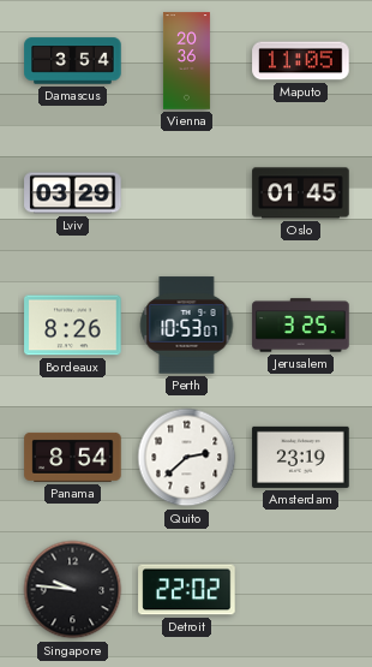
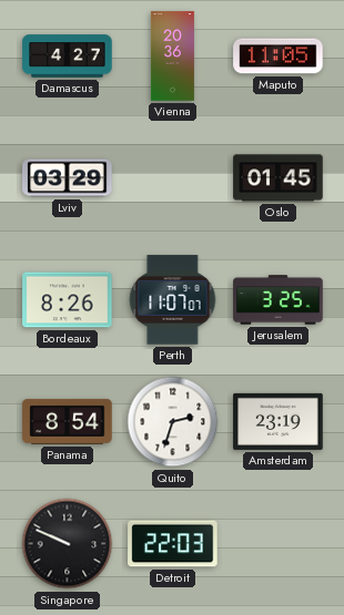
Damascus: 3:54 -> 4:27 (68, 57)
Perth: 10:53 -> 11:07 (173, 300)
Quito: 2:38 -> 2:33 (173, 422)
Singapore: 9:46 -> 9:49 (68, 544)
Detroit: 22:02 -> 22:03 (173, 544)
